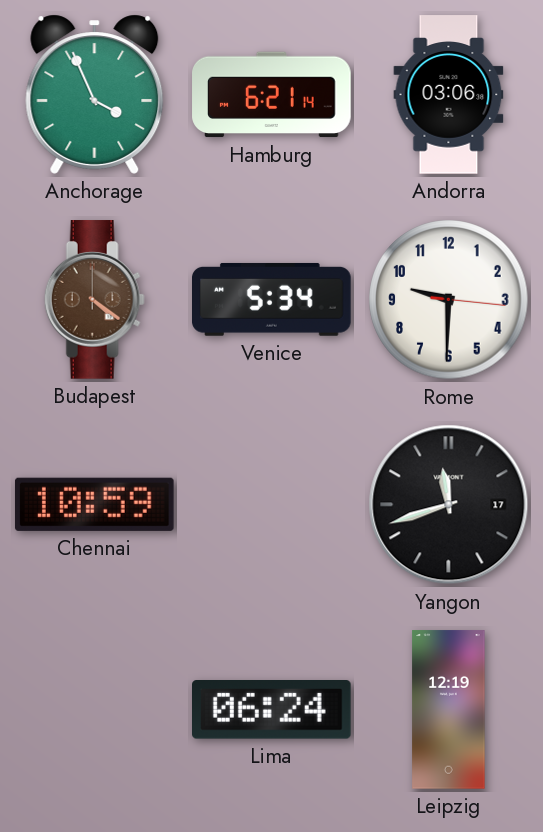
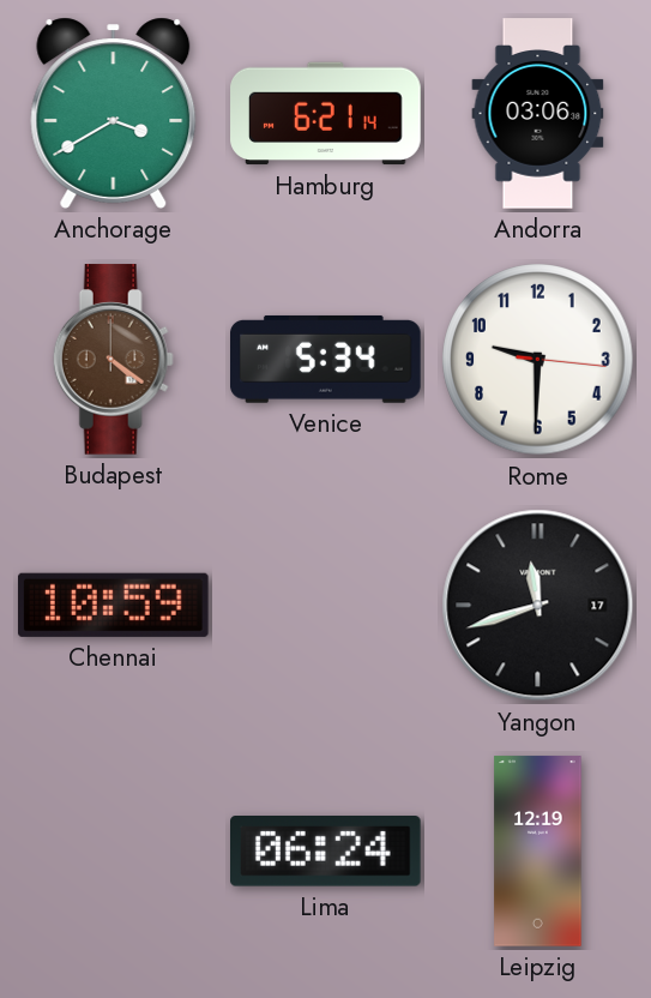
Anchorage: 3:56 -> 3:40 (114, 113)
